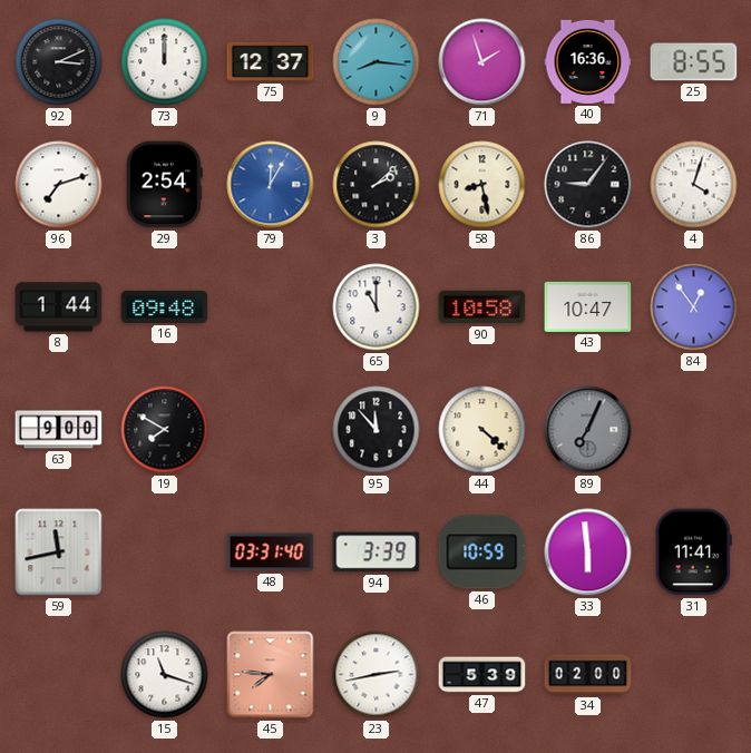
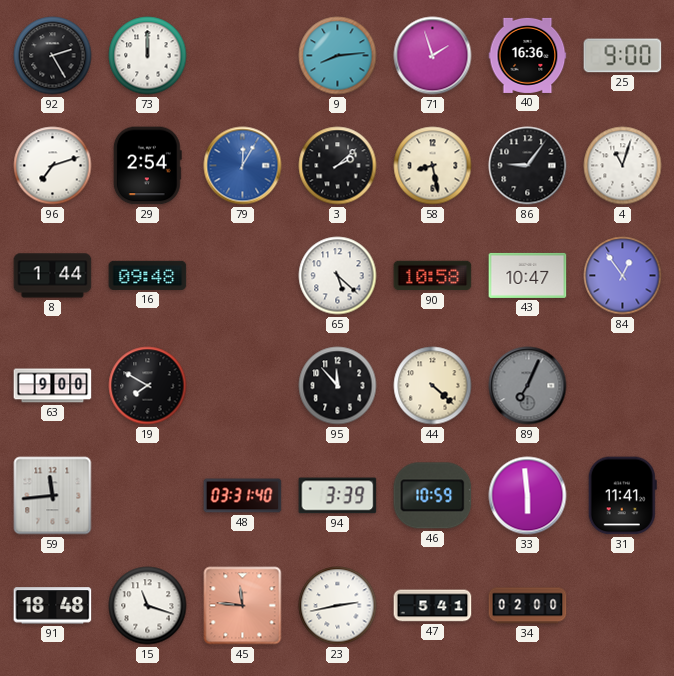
92: 3:11 -> 2:25 (53, 56)
75: 12:37 -> none (271, 61)
9: 8:16 -> 8:14 (338, 56)
25: 8:55 -> 9:00 (623, 56)
4: 4:03 -> 11:03 (623, 166)
65: 11:00 -> 5:22 (338, 276)
59: 11:43 -> 11:44 (53, 496)
91: none -> 18:48 (53, 606)
45: 7:46 -> 11:46 (243, 606)
47: 5:39 -> 5:41 (433, 606)
